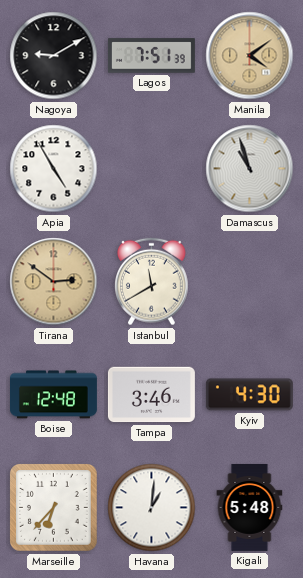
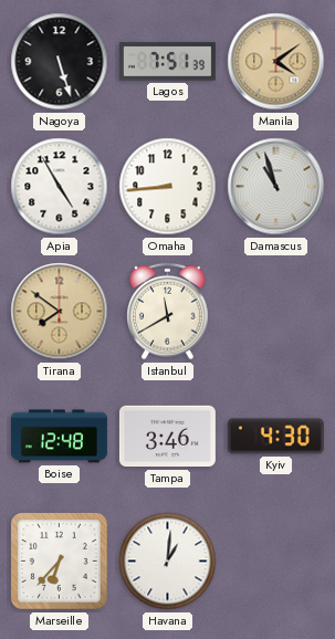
Nagoya: 9:10 -> 5:27 (60, 62)
Omaha: none -> 8:44 (168, 187)
Tirana: 2:51 -> 7:51 (60, 312)
Kigali: 5:48 -> none (250, 507)
